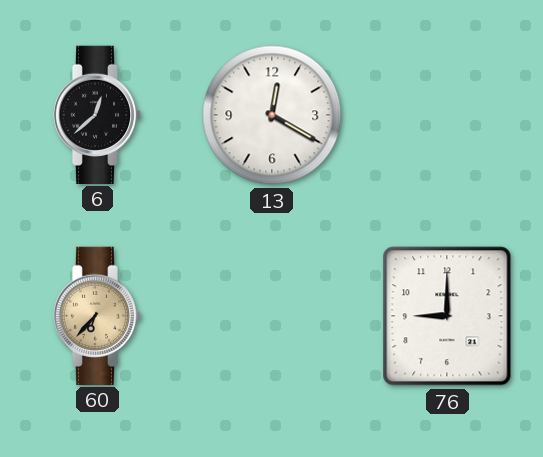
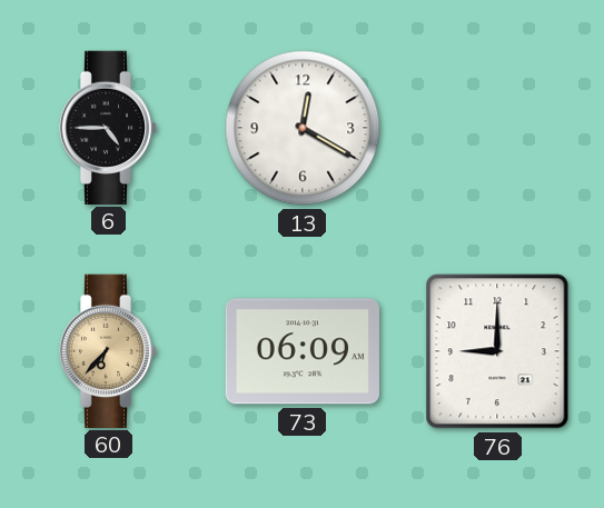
6: 12:38 -> 4:45 (108, 127)
73: none -> 06:09 (301, 351)
